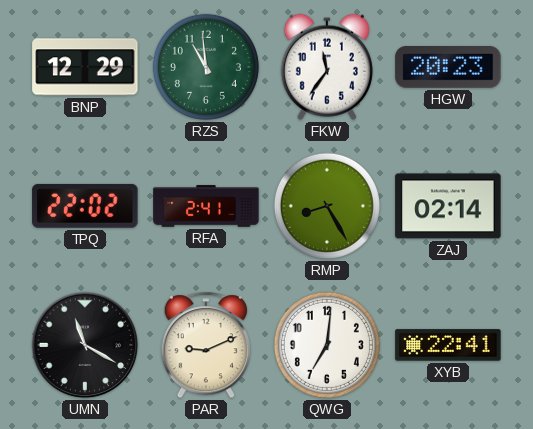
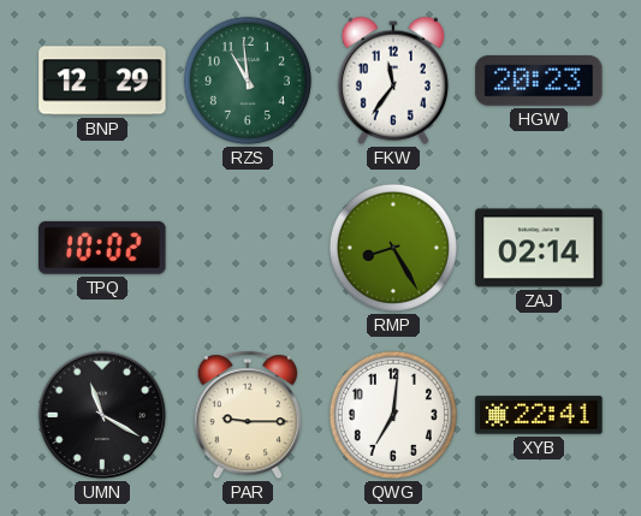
TPQ: 22:02 -> 10:02 (102, 248)
RFA: 2:41 -> none (206, 206)
PAR: 9:11 -> 9:15 (247, 416)
